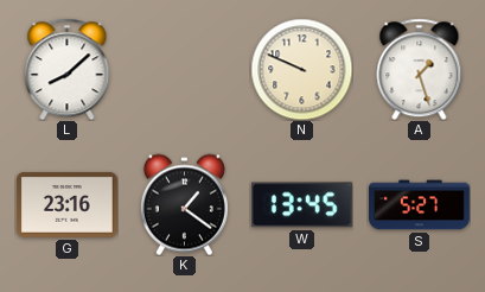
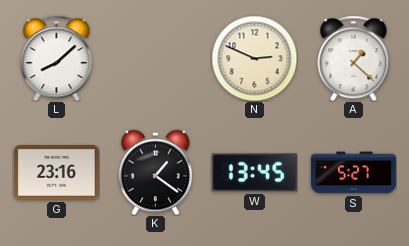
N: 9:49 -> 2:49 (254, 58)
A: 1:27 -> 1:22 (354, 58)
